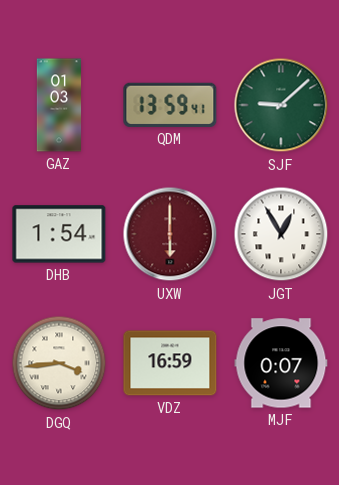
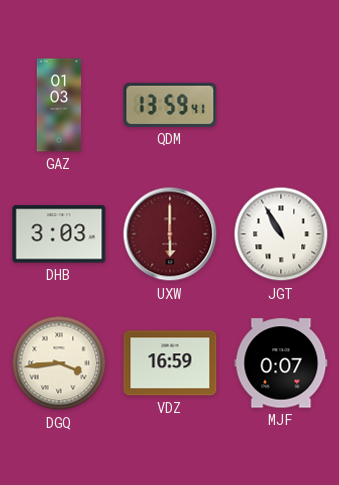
SJF: 9:08 -> none (281, 105)
DHB: 1:54 -> 3:03 (59, 234)
JGT: 12:55 -> 10:55 (281, 234)
